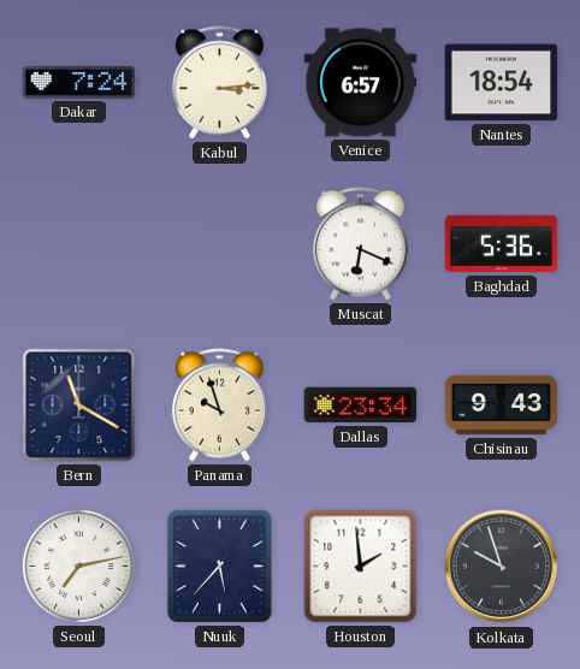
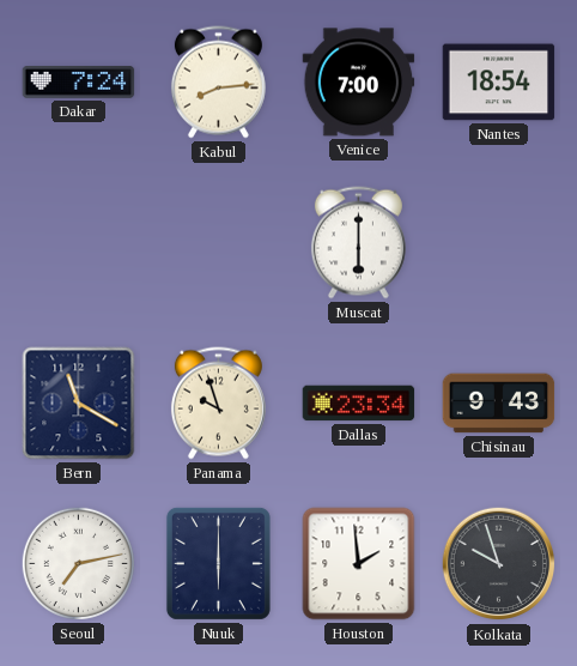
Kabul: 3:14 -> 8:14 (218, 83)
Venice: 6:57 -> 7:00 (359, 83)
Muscat: 6:19 -> 6:00 (358, 243)
Baghdad: 5:36 -> none (502, 244)
Nuuk: 5:37 -> 6:00 (218, 563)
